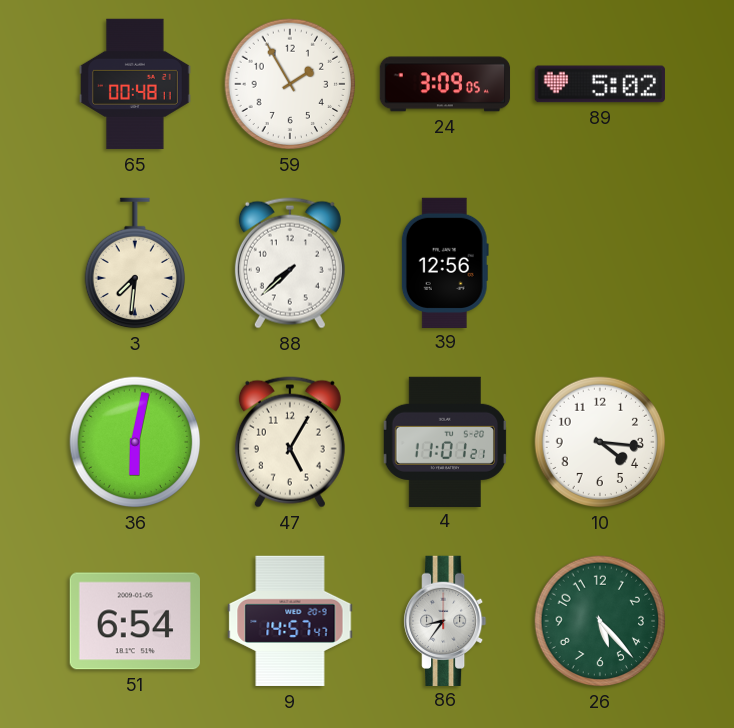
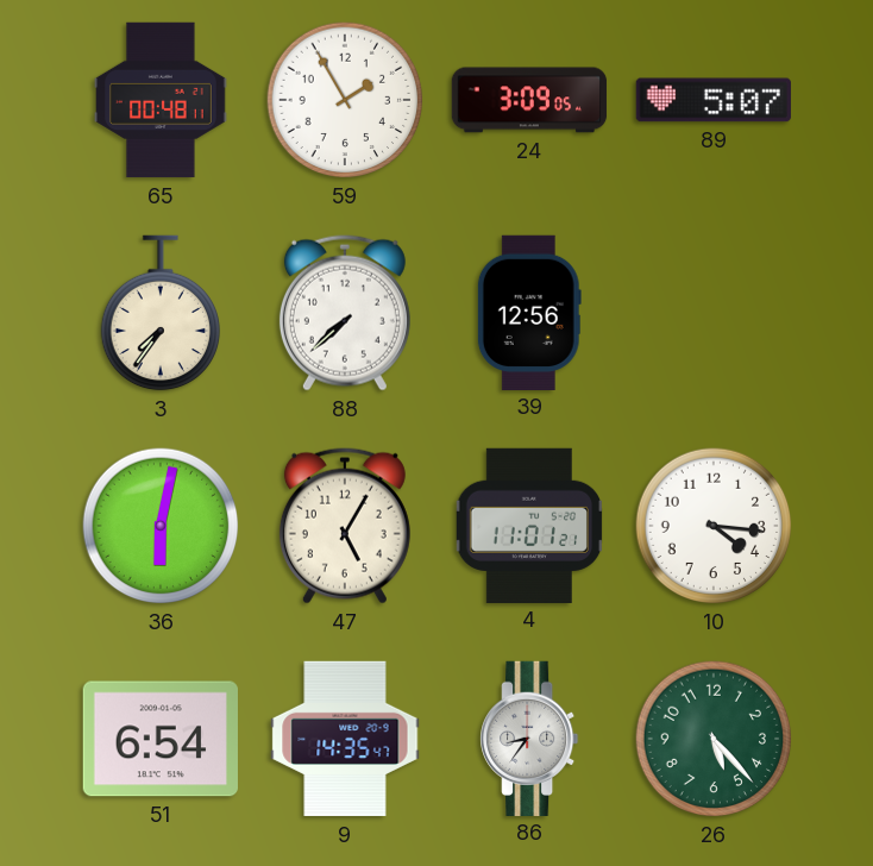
89: 5:02 -> 5:07 (714, 100)
3: 7:31 -> 7:36 (159, 313)
9: 14:57 -> 14:35 (345, 739)
